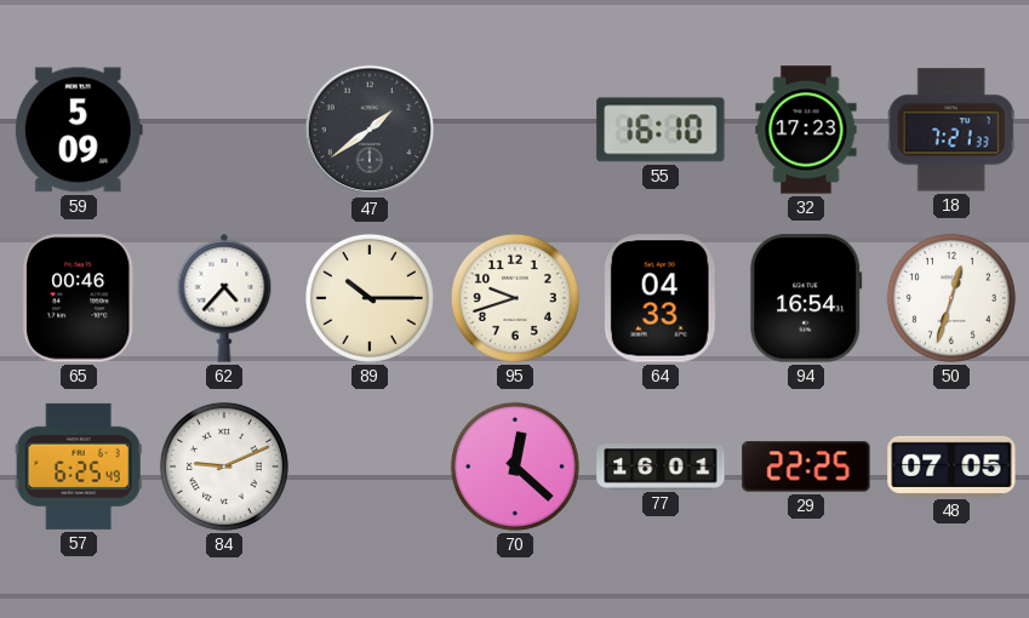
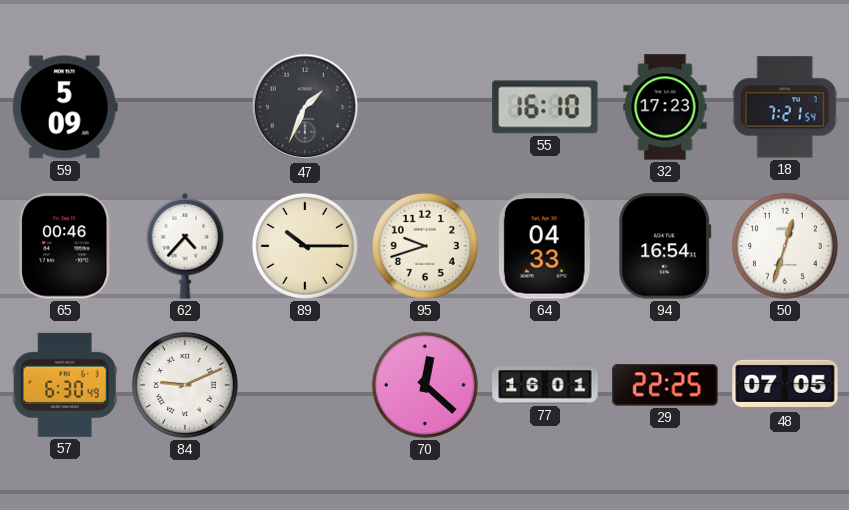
47: 1:39 -> 1:34 (305, 107)
18: 7:21:33 -> 7:21:54 (785, 107)
57: 6:25 -> 6:30 (65, 385)
